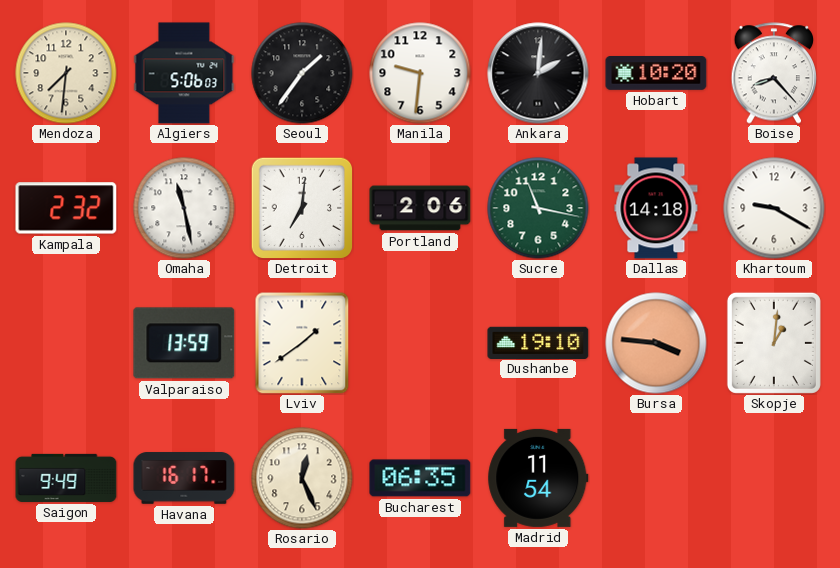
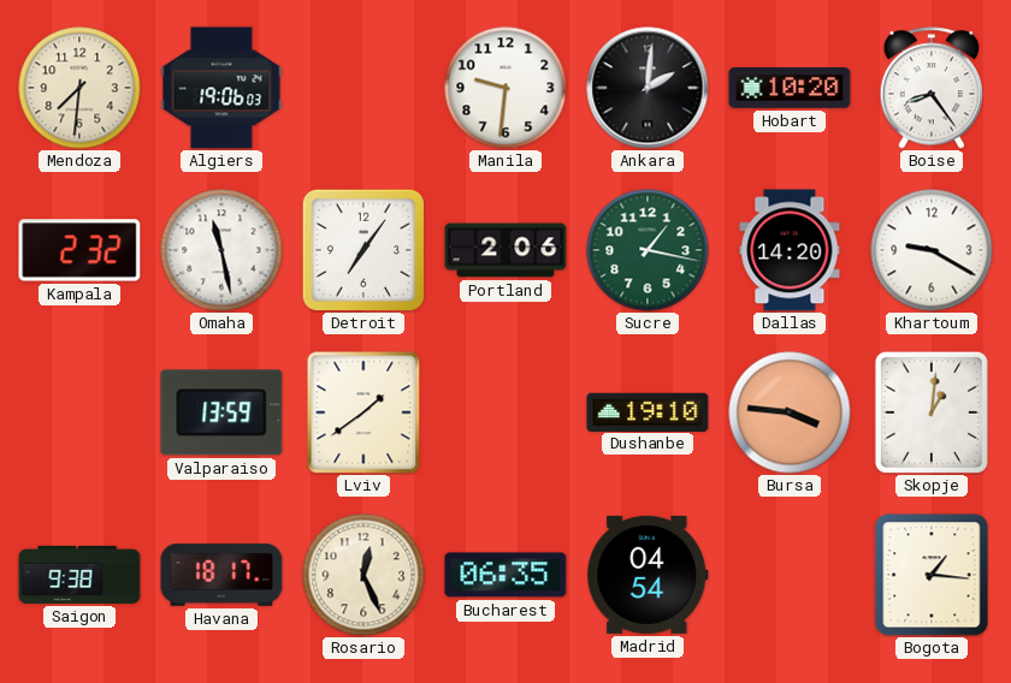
Algiers: 5:06 -> 19:06 (221, 88)
Seoul: 1:36 -> none (302, 73)
Boise: 8:23 -> 8:24 (930, 88)
Detroit: 7:01 -> 7:06 (362, 249)
Sucre: 11:17 -> 1:17 (648, 250)
Dallas: 14:18 -> 14:20 (790, 250)
Saigon: 9:49 -> 9:38 (79, 575)
Havana: 16:17 -> 18:17 (221, 575)
Madrid: 11:54 -> 04:54 (648, 575)
Bogota: none -> 1:16 (932, 575)
